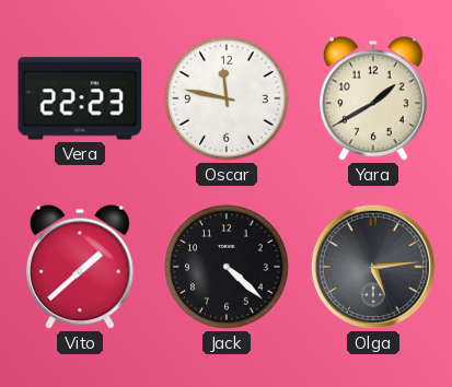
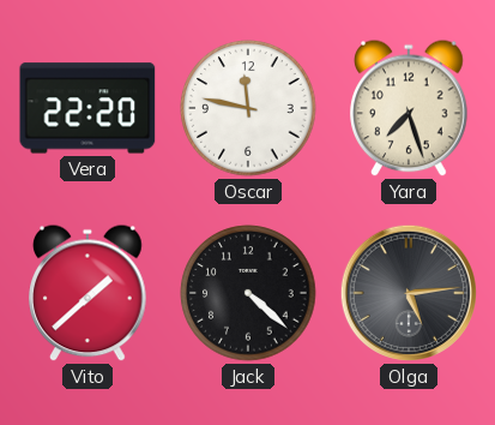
Vera: 22:23 -> 22:20 (87, 108)
Yara: 1:40 -> 7:27 (409, 108)
